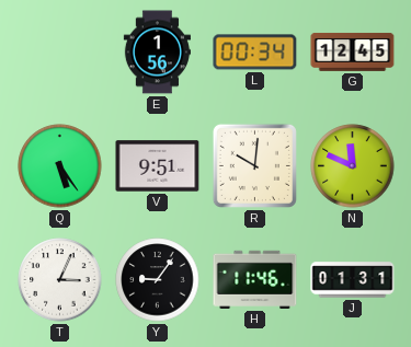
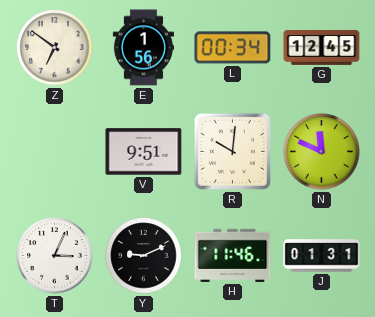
Z: none -> 6:51 (55, 48)
Q: 5:24 -> none (60, 166)
Y: 9:06 -> 9:11 (144, 256)
